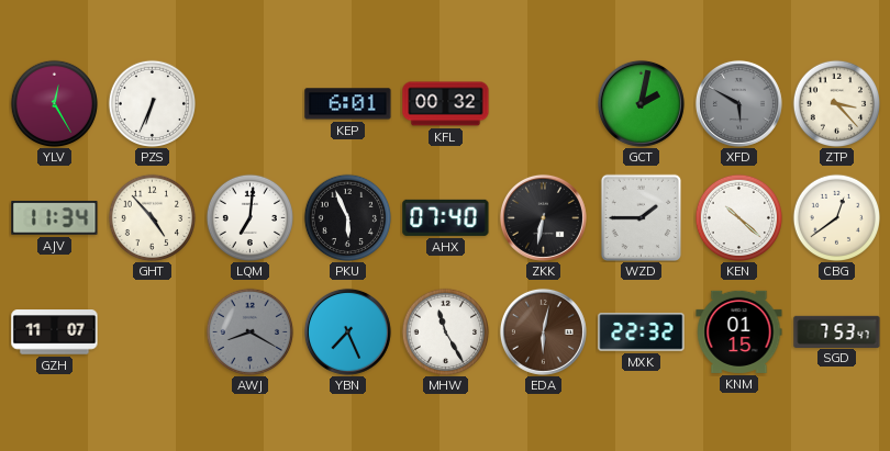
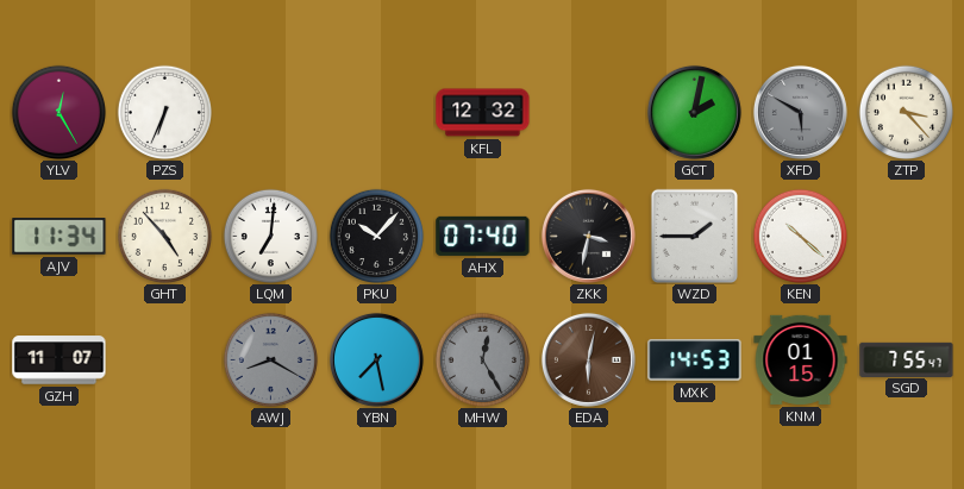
KEP: 6:01 -> none (348, 104)
KFL: 00:32 -> 12:32 (483, 113)
PKU: 5:56 -> 10:07 (376, 236)
ZKK: 6:32 -> 3:32 (588, 236)
CBG: 12:39 -> none (836, 217)
YBN: 7:26 -> 7:28 (376, 359)
MHW: 11:25 -> 12:25 (482, 359)
MHW dial: white -> grey (482, 359)
MXK: 22:32 -> 14:53 (695, 361)
SGD: 7:53 -> 7:55 (907, 359)
